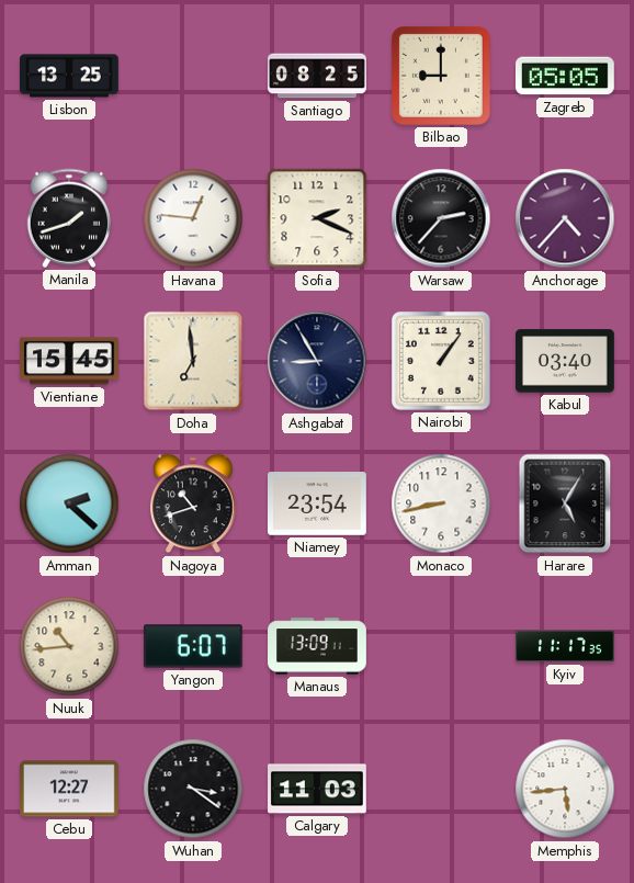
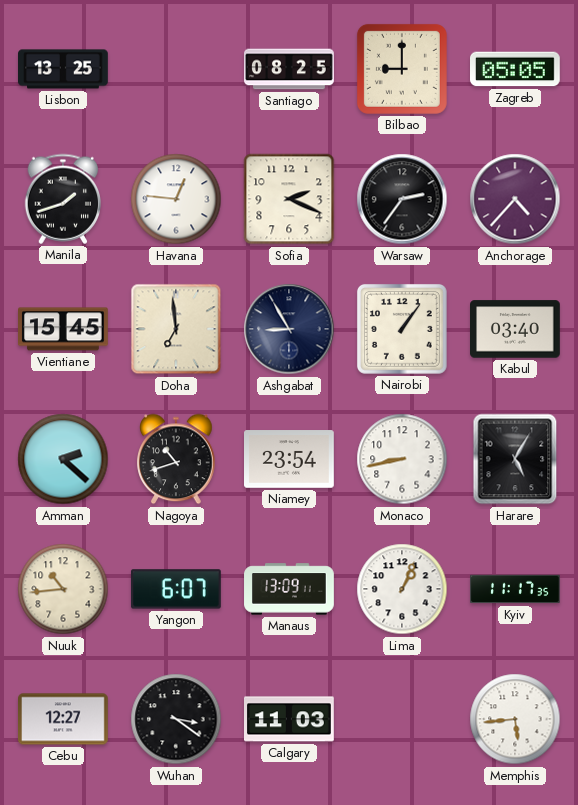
Warsaw: 2:37 -> 2:36 (402, 199)
Lima: none -> 1:04 (402, 589)
